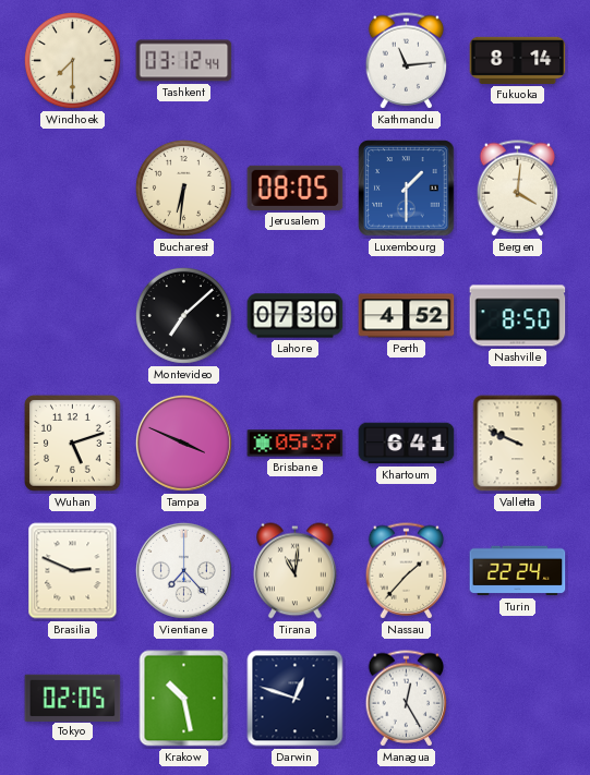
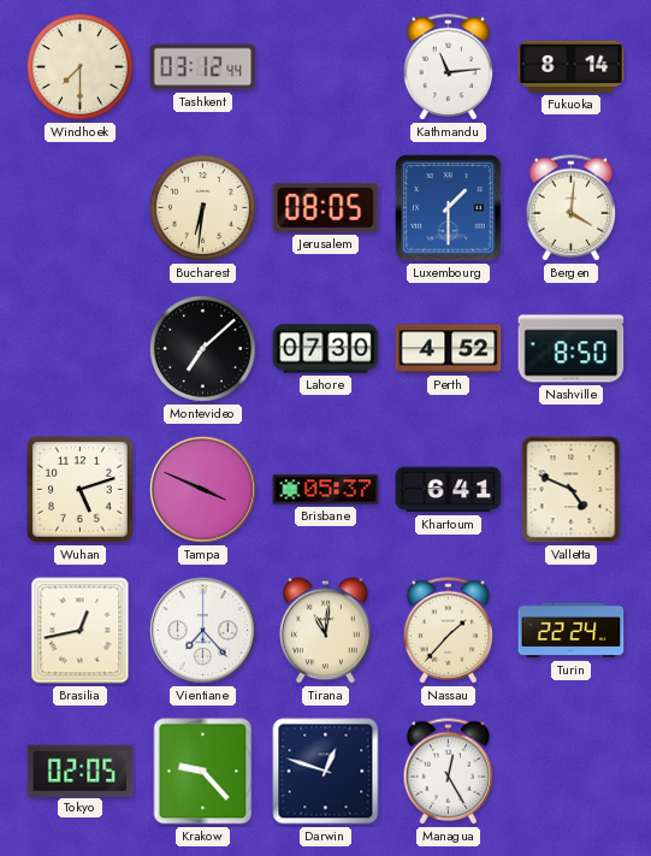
Valletta: 9:49 -> 4:49 (572, 490)
Brasilia: 2:49 -> 12:43 (81, 631)
Krakow: 10:28 -> 9:23 (203, 772)
